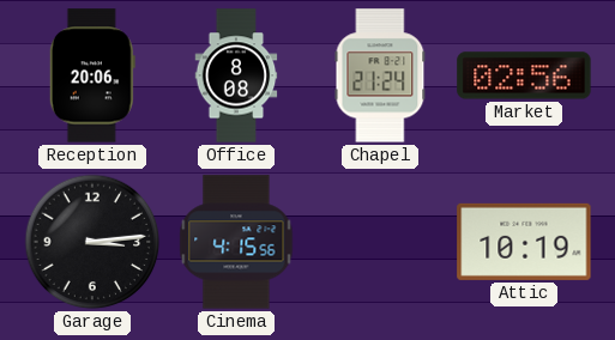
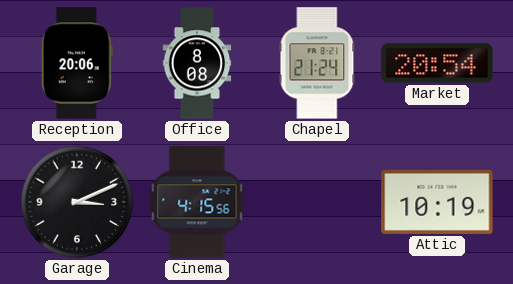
Market: 02:56 -> 20:54 (437, 63)
Garage: 3:14 -> 3:11 (77, 202)
